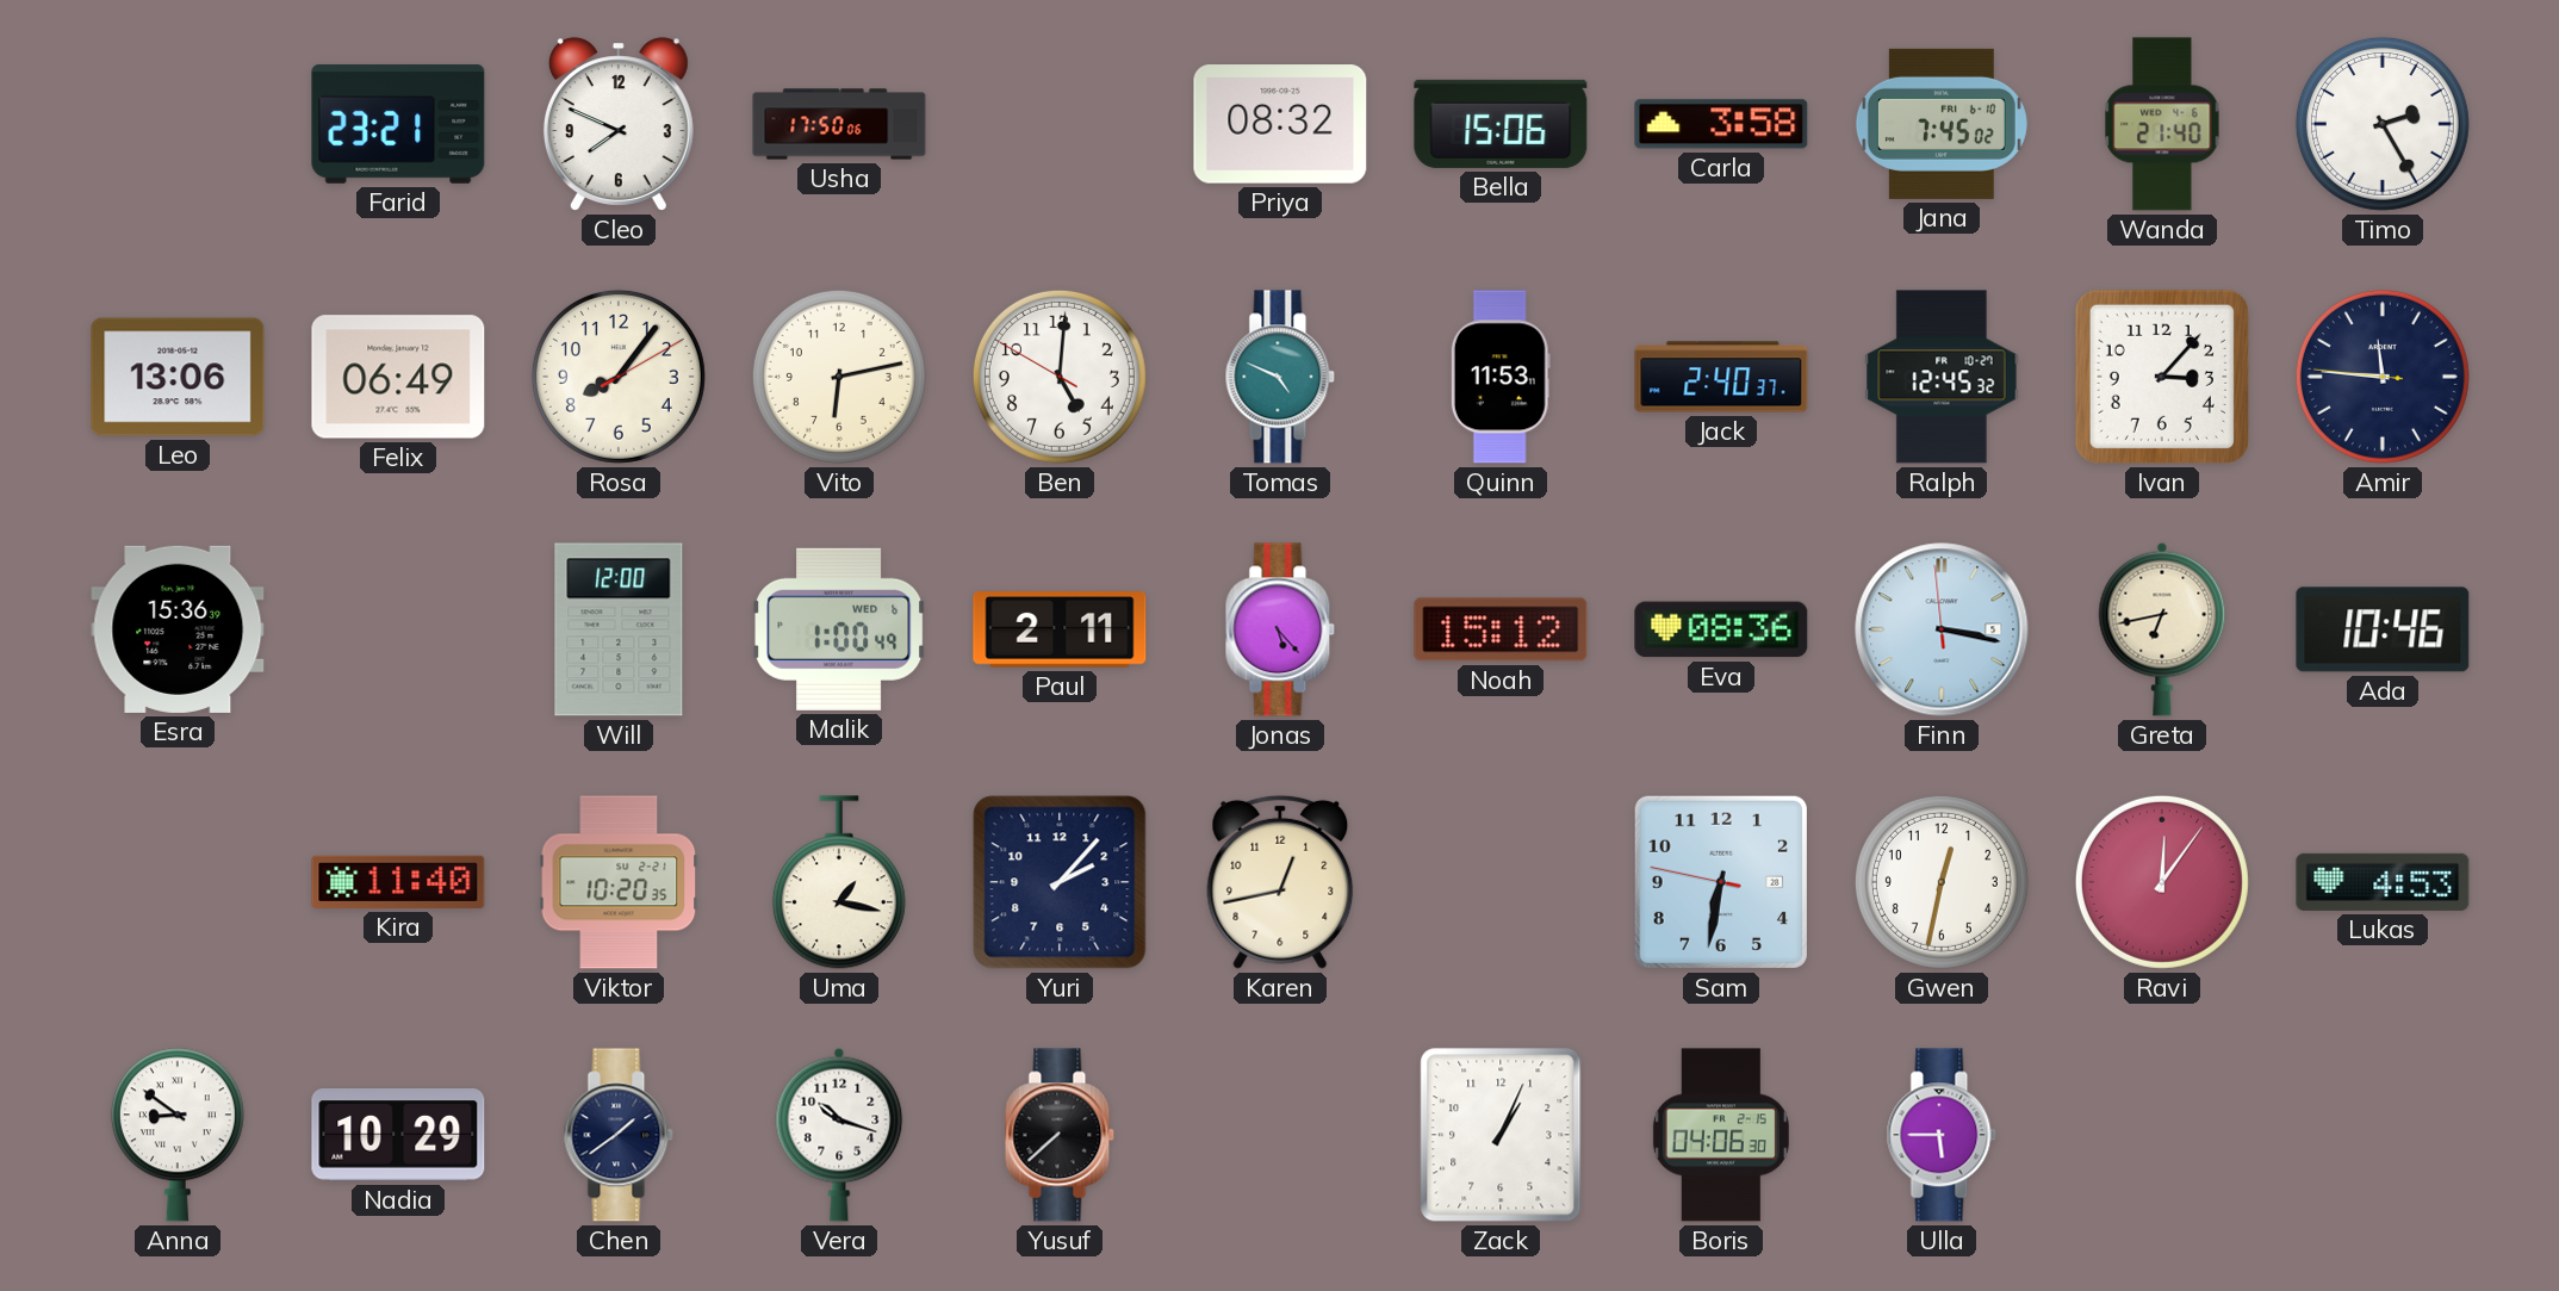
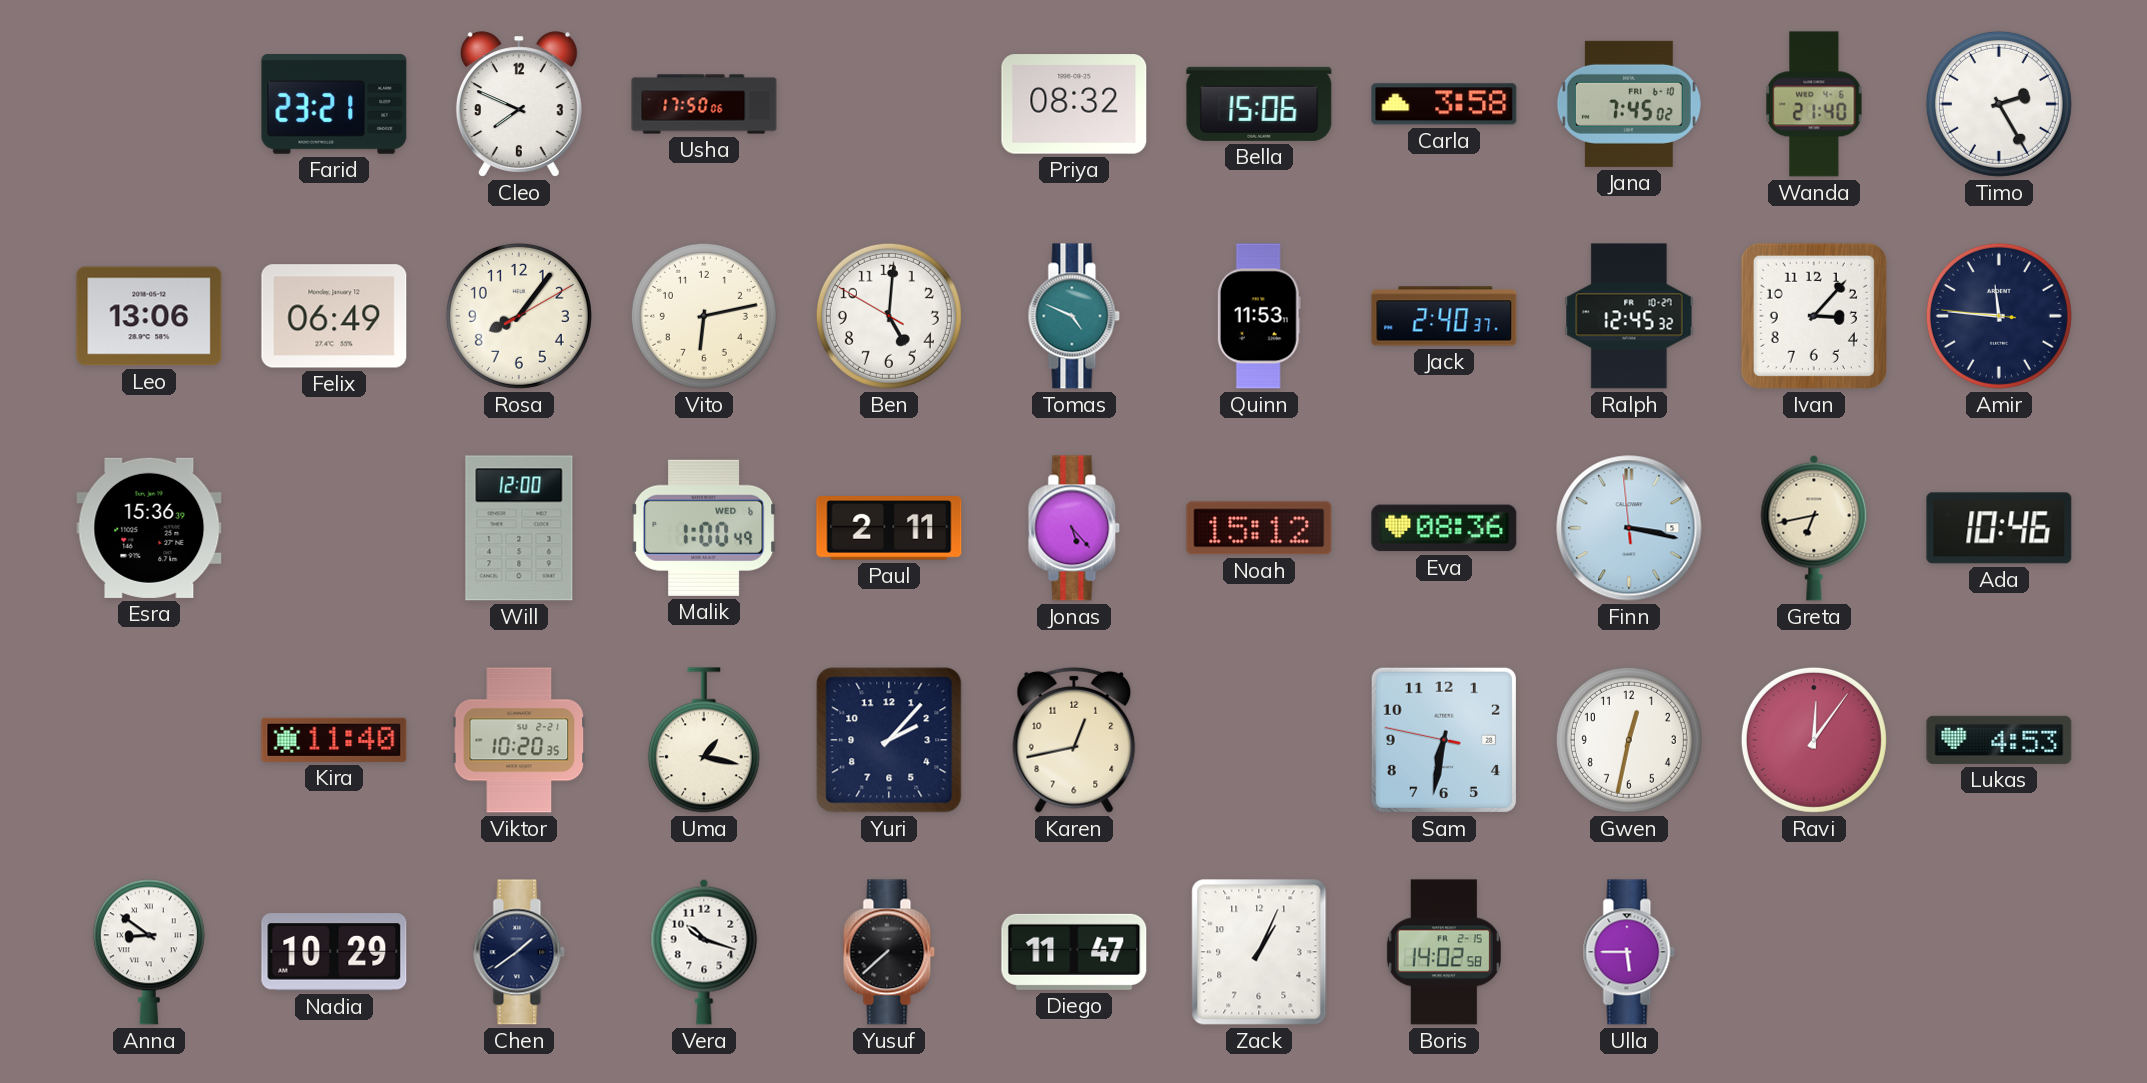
Diego: none -> 11:47 (1074, 952)
Boris: 04:06 -> 14:02 (1444, 952)
